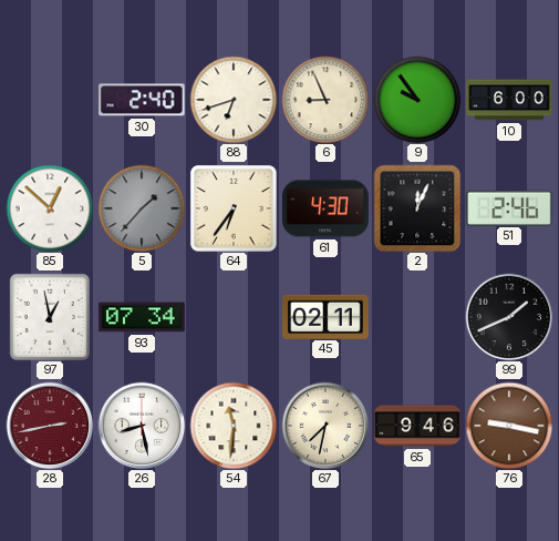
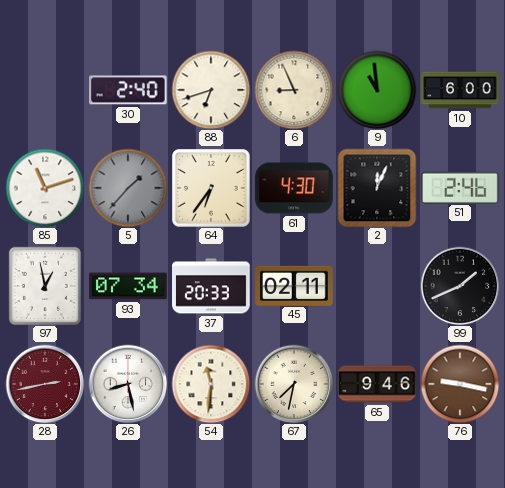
9: 9:54 -> 10:59 (377, 90)
85: 12:52 -> 11:12 (45, 188)
37: none -> 20:33 (211, 286)
